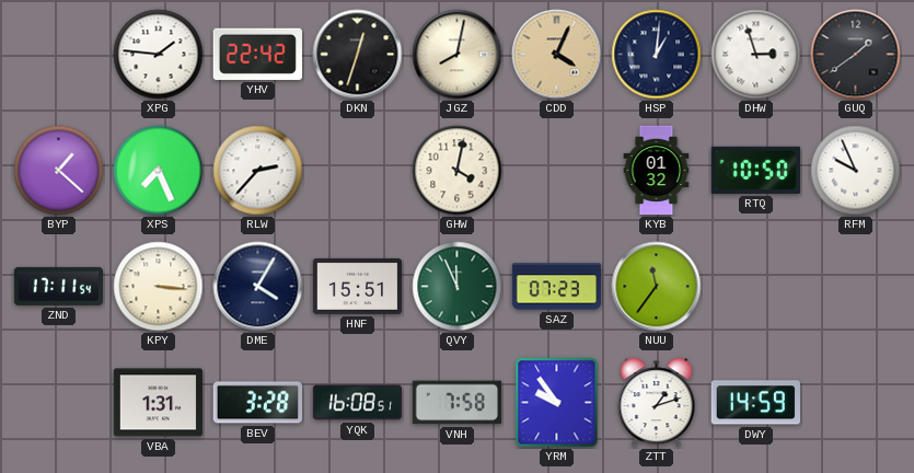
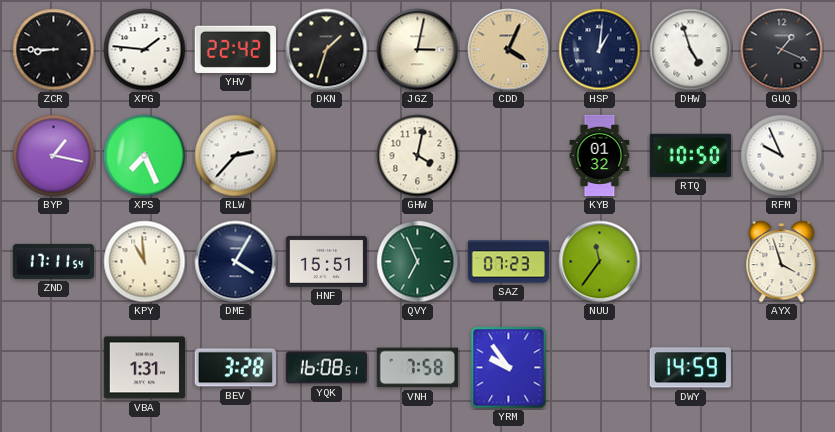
ZCR: none -> 8:45 (54, 50)
DKN: 12:33 -> 1:33 (327, 50)
JGZ: 8:02 -> 3:02 (418, 50)
DHW: 2:57 -> 4:57 (691, 50)
GUQ: 1:39 -> 1:19 (782, 50)
BYP: 1:22 -> 1:17 (54, 156)
KPY: 3:16 -> 10:59 (145, 262)
QVY: 11:56 -> 6:56 (418, 262)
AYX: none -> 3:57 (782, 262)
ZTT: 1:12 -> none (657, 403)
